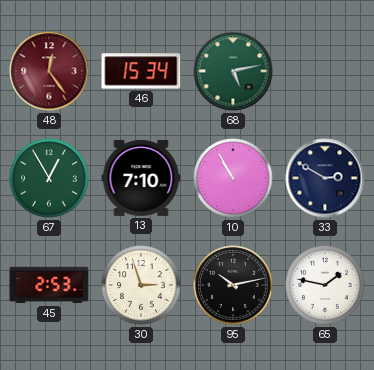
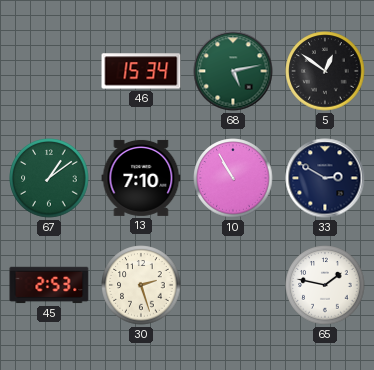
48: 12:24 -> none (49, 71)
5: none -> 12:51 (325, 71)
67: 12:55 -> 1:09 (49, 178)
30: 2:57 -> 2:27 (141, 285)
95: 10:13 -> none (233, 285)
